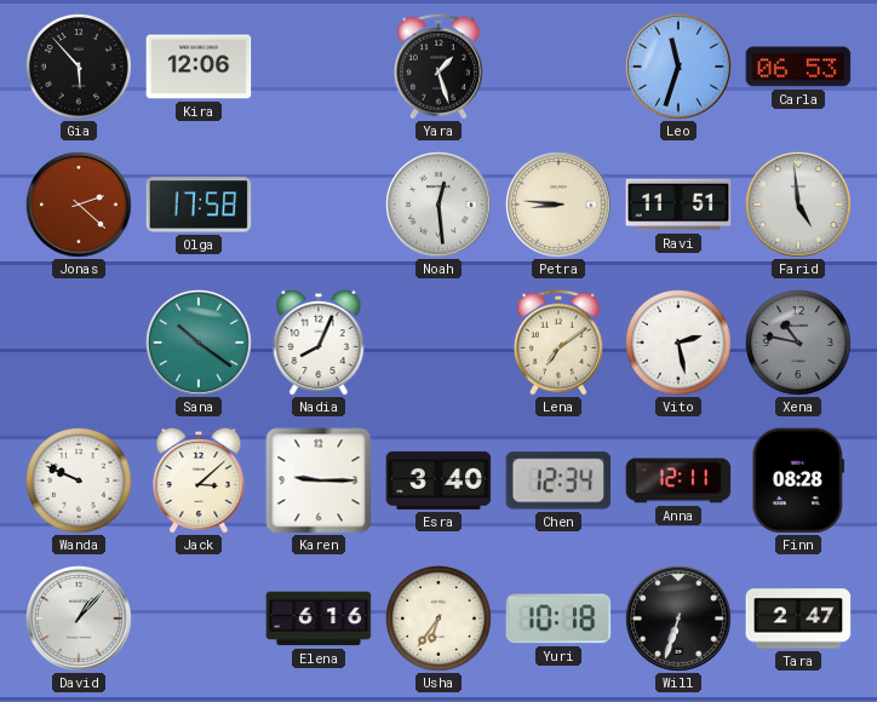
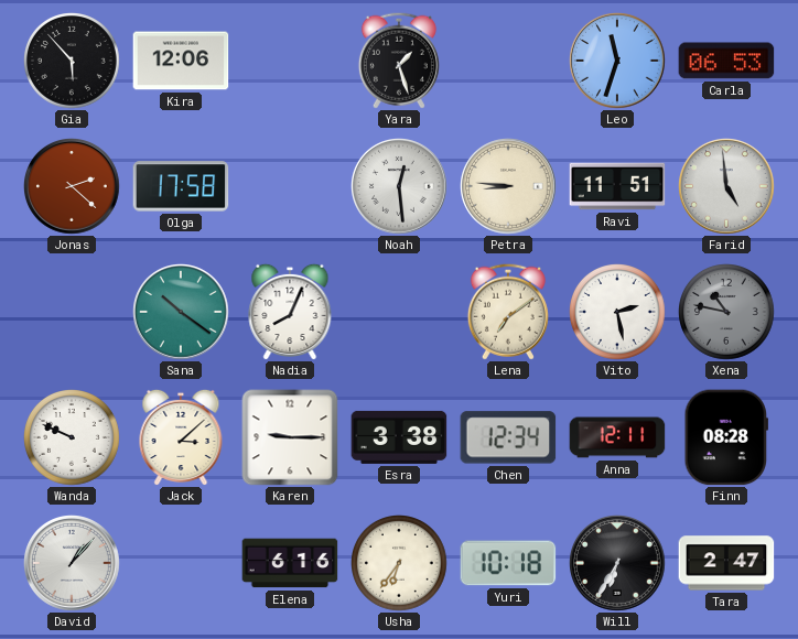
Esra: 3:40 -> 3:38 (399, 437)
Will: 6:33 -> 6:35 (617, 563)
